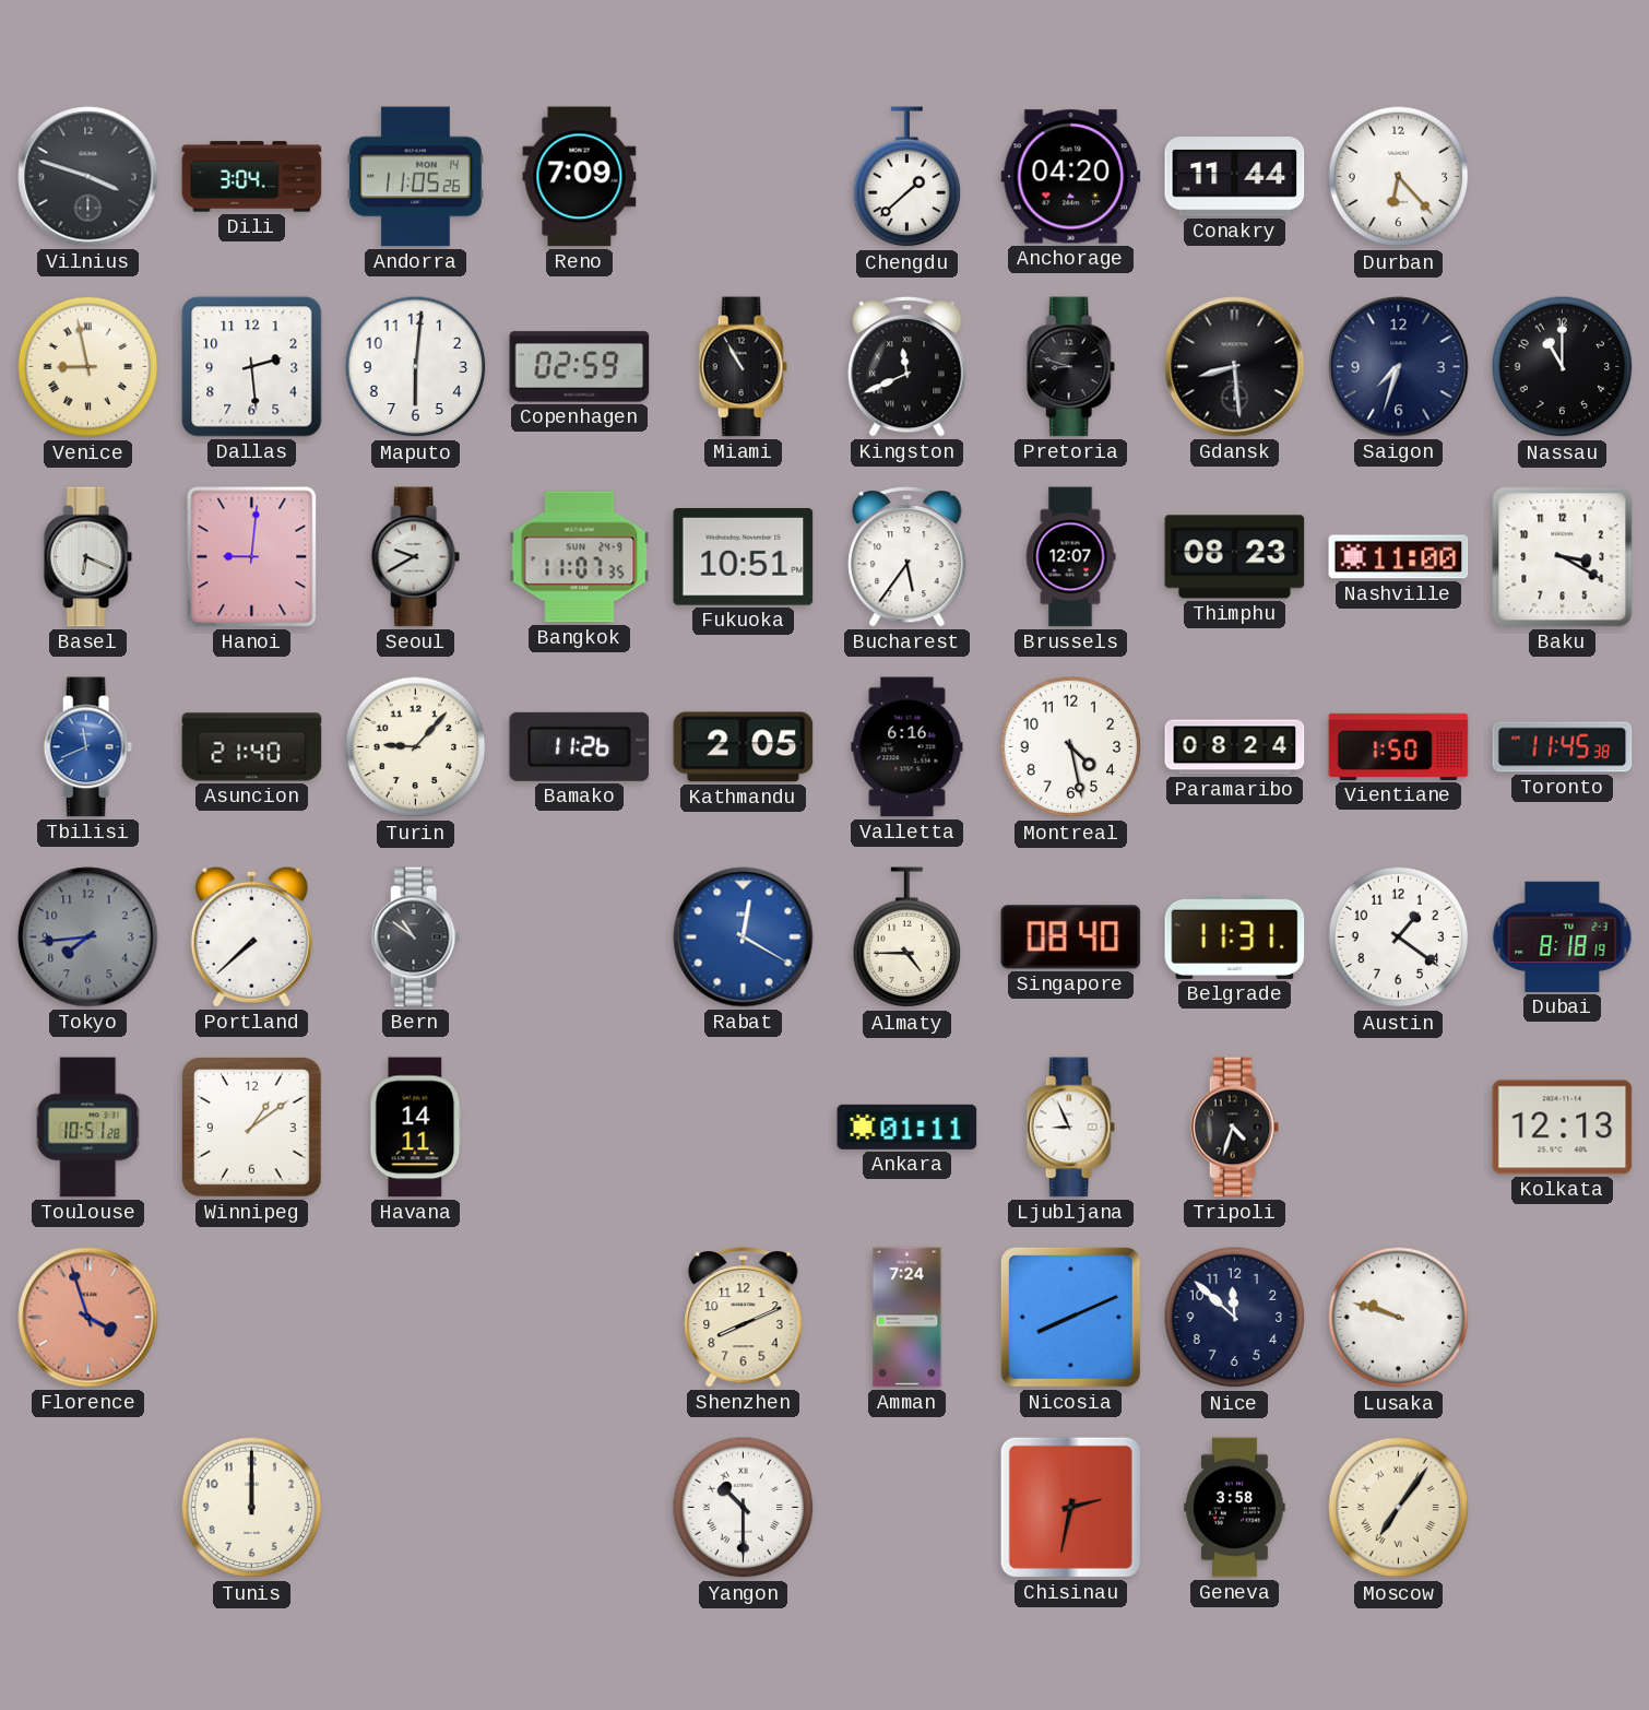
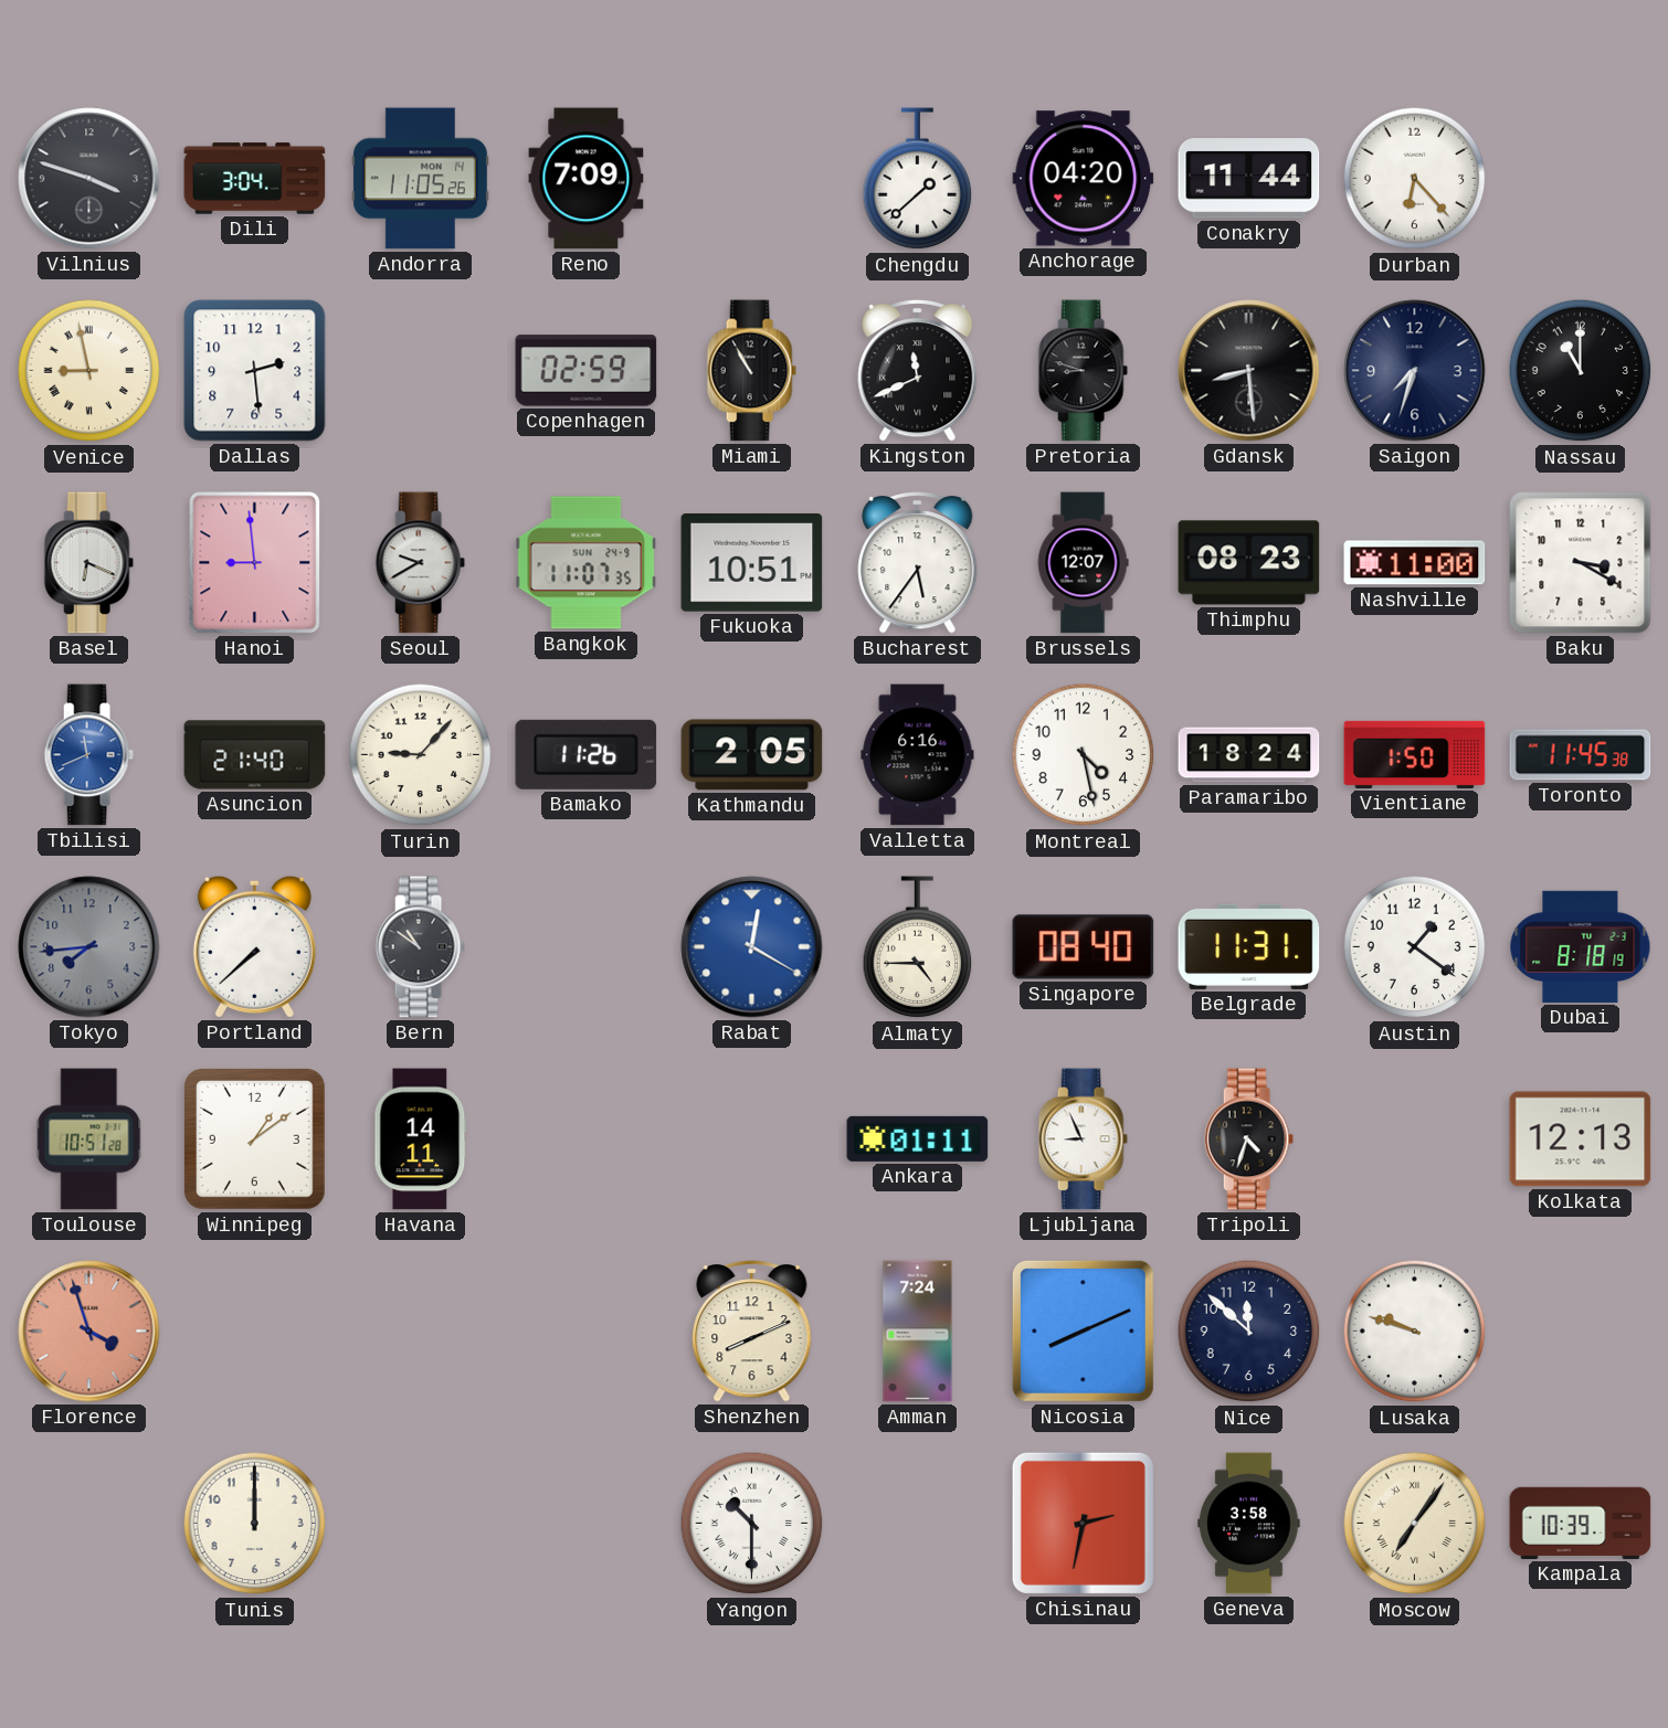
Maputo: 6:01 -> none (416, 367)
Hanoi: 9:01 -> 8:59 (255, 563)
Paramaribo: 08:24 -> 18:24 (1249, 755)
Kampala: none -> 10:39 (1581, 1523)
